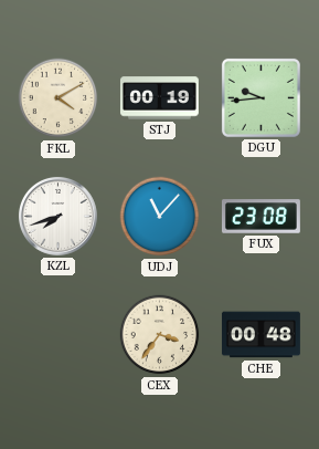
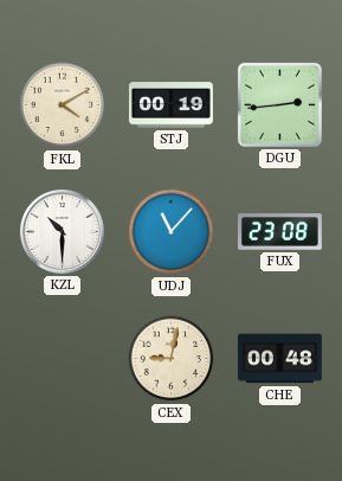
DGU: 9:44 -> 2:44 (279, 104)
KZL: 7:42 -> 10:30 (62, 231)
CEX: 3:36 -> 9:02 (172, 359)
